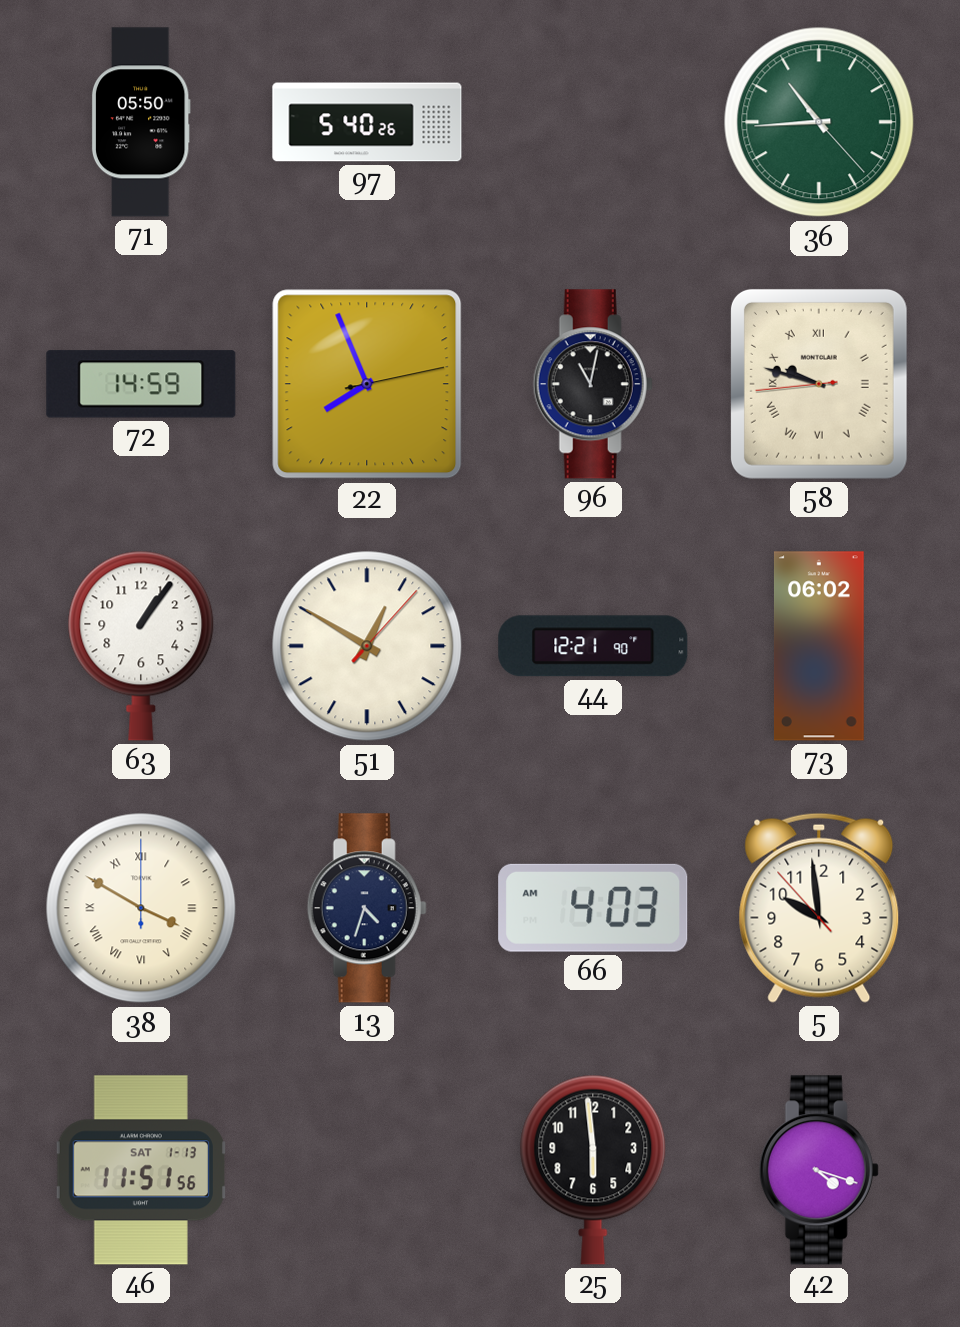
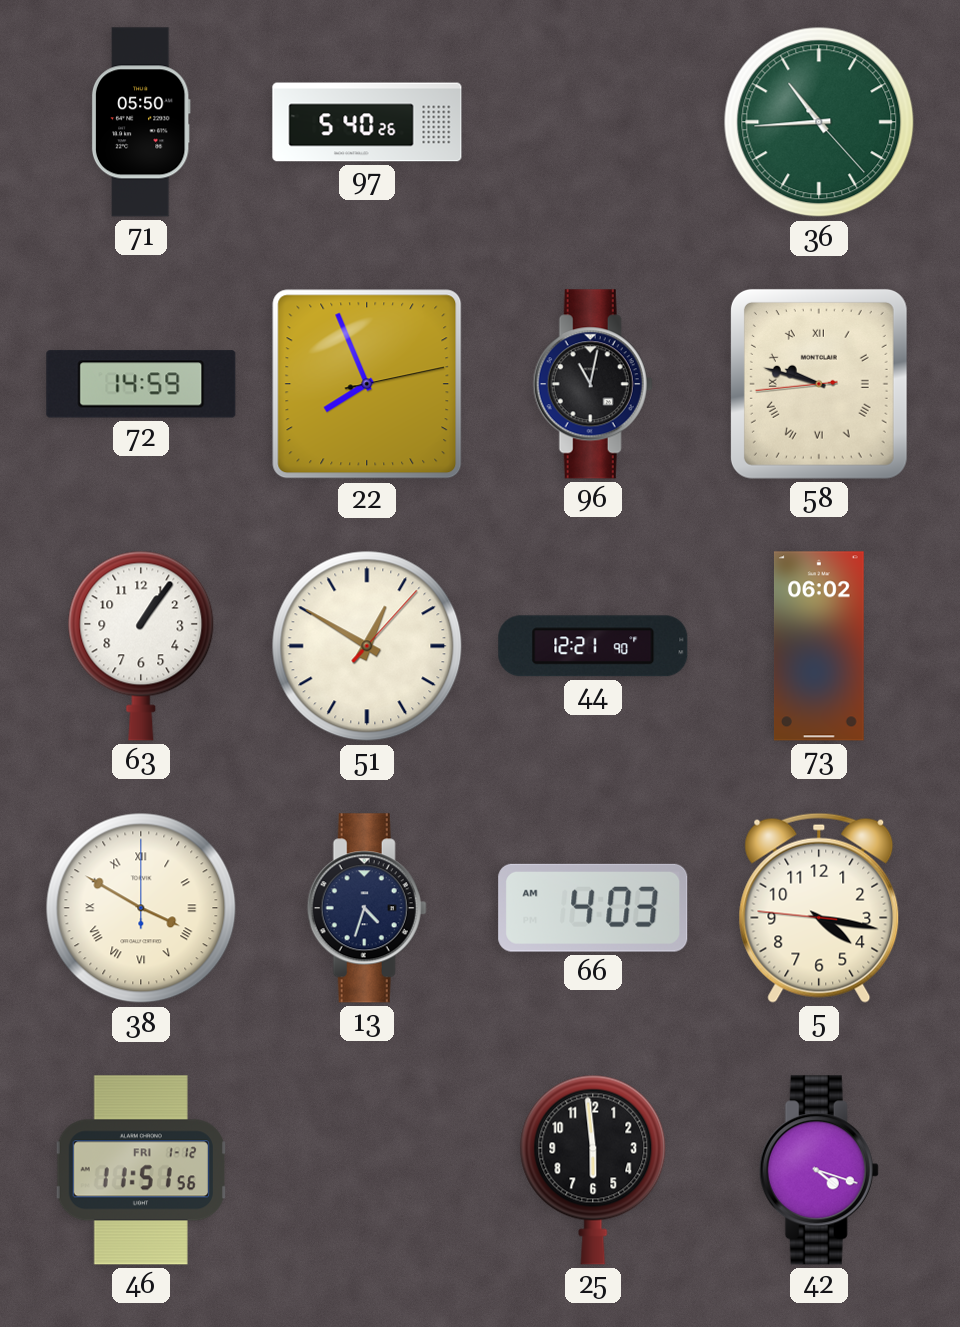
5: 9:58 -> 4:16 (819, 908)
46 date: SAT 1-13 -> FRI 1-12 (141, 1170)
